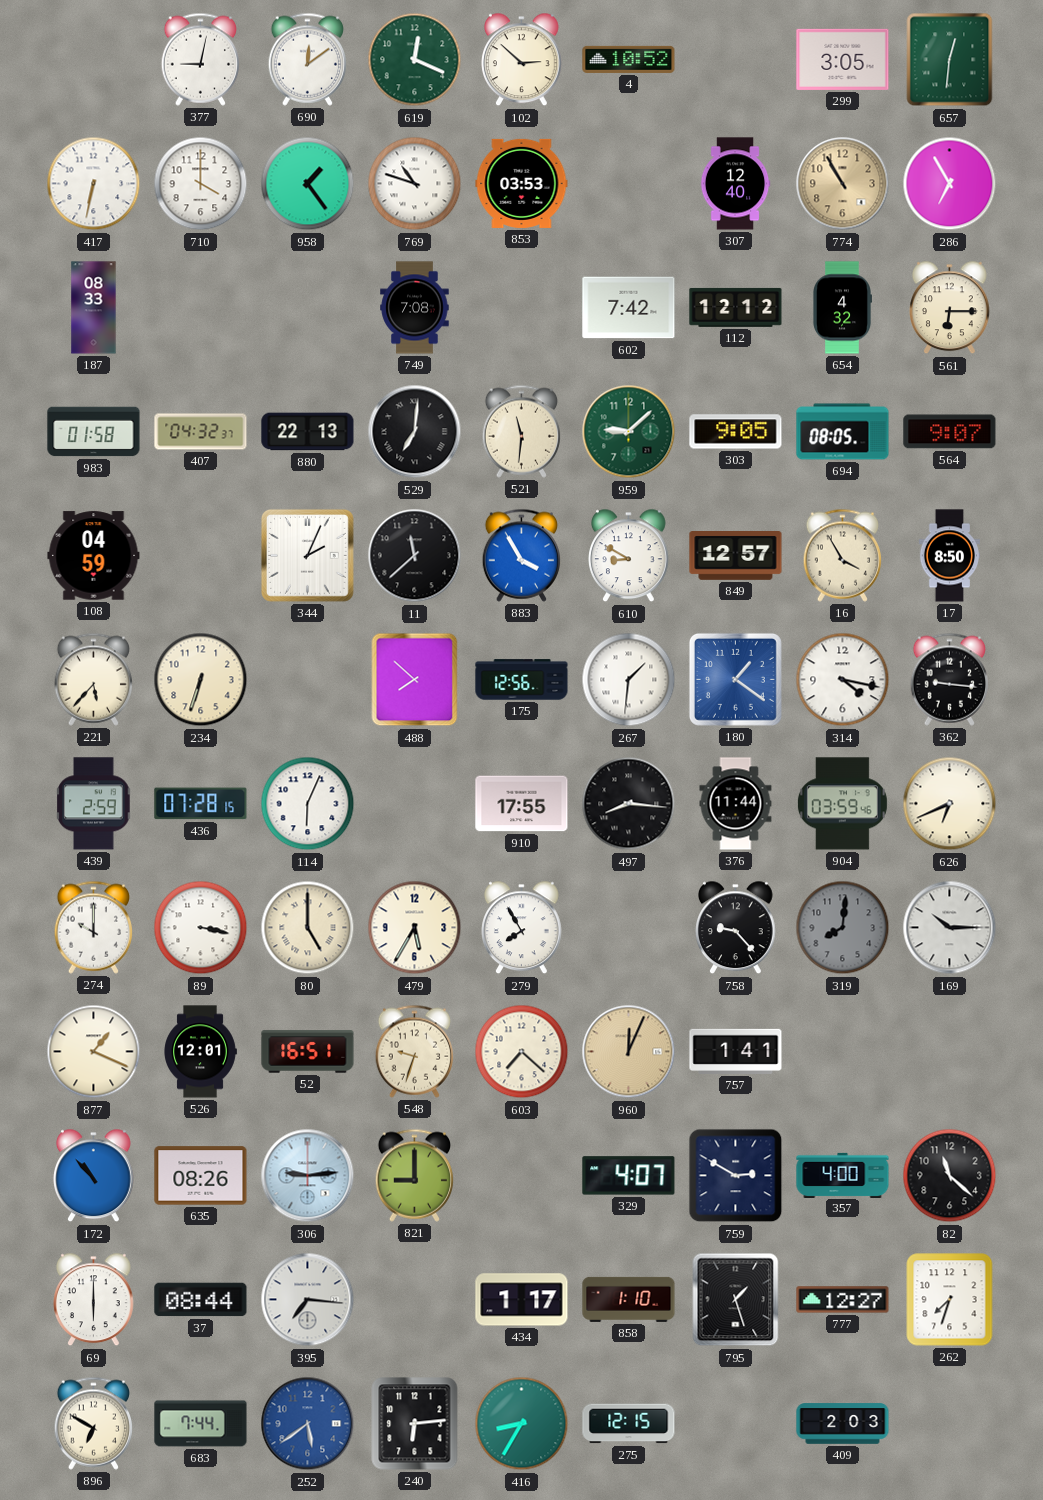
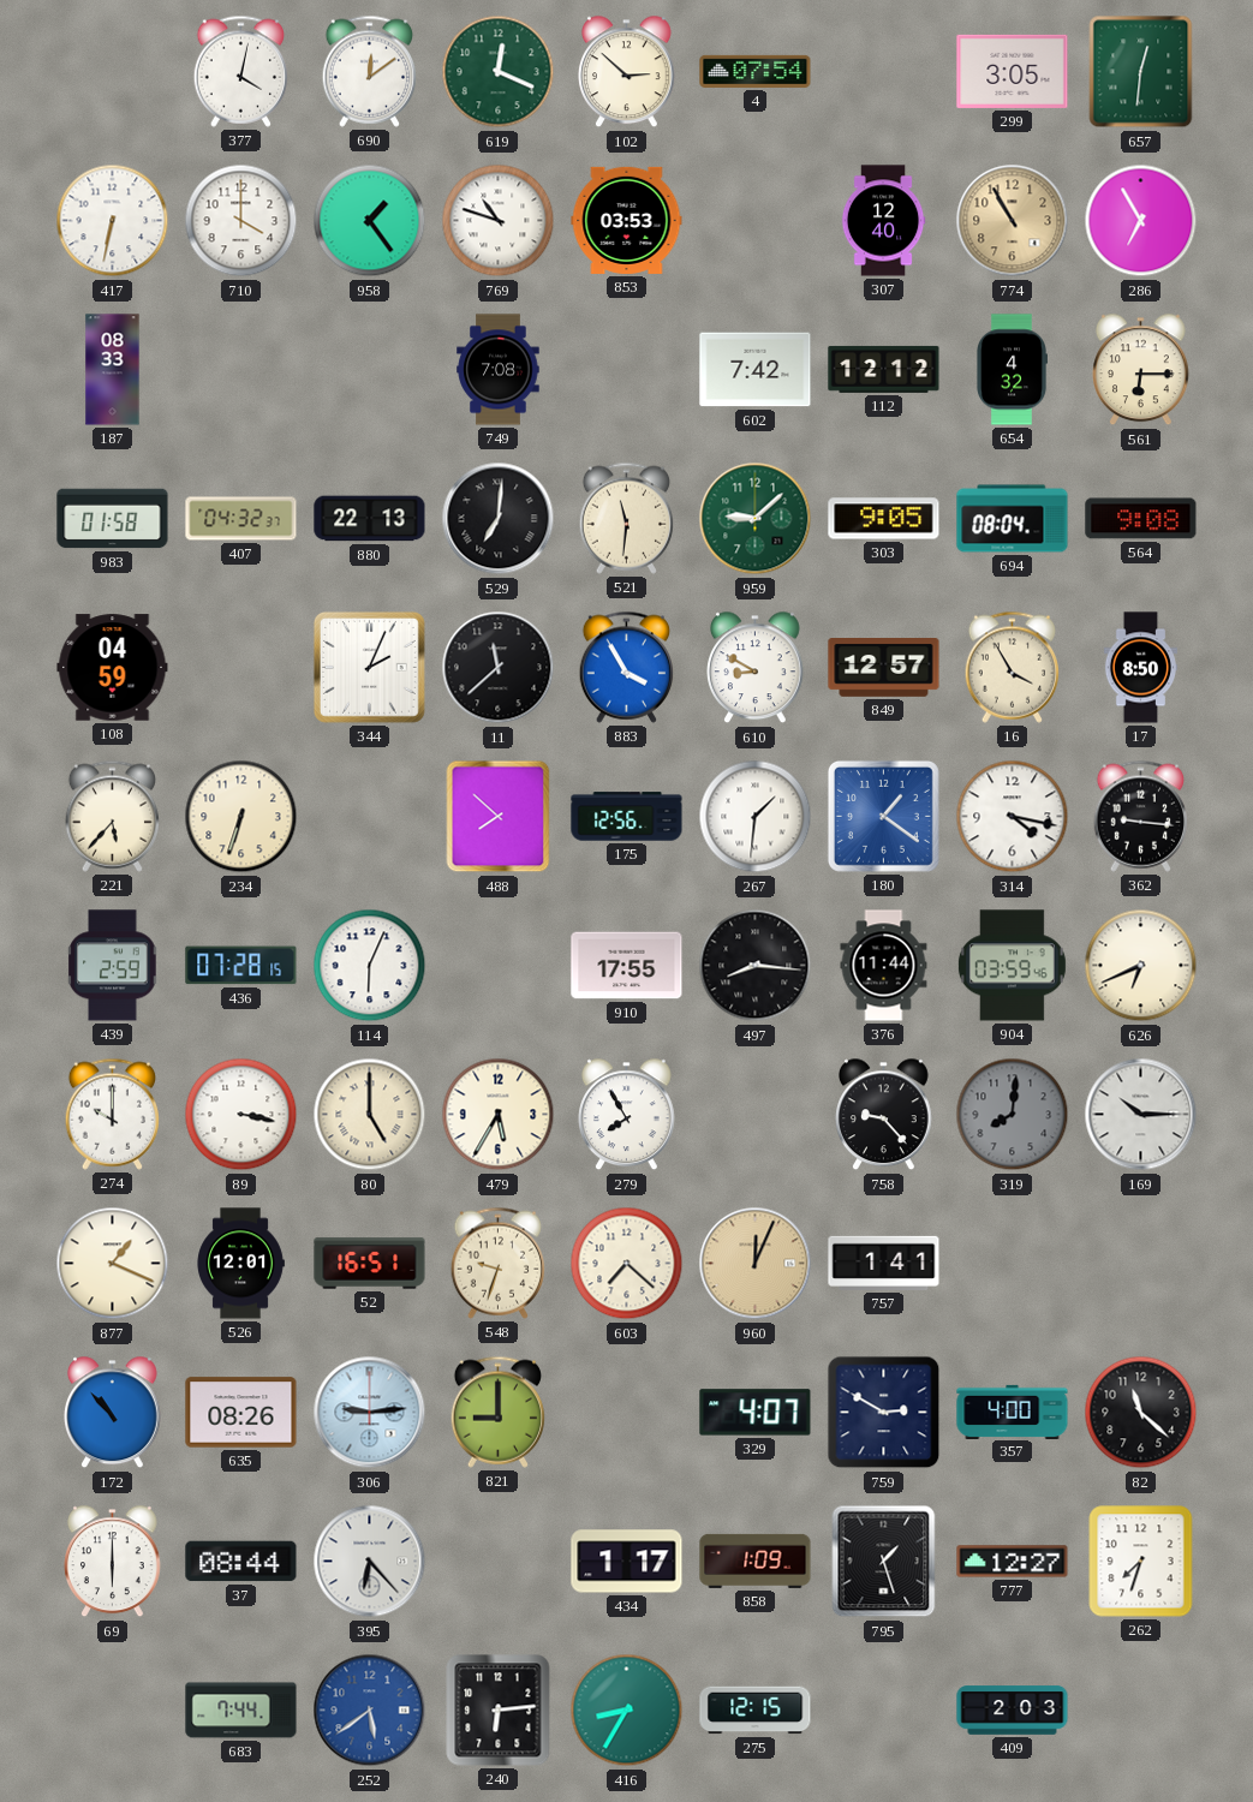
377: 9:02 -> 4:02 (240, 71)
4: 10:52 -> 07:54 (756, 71)
694: 08:05 -> 08:04 (1013, 519)
564: 9:07 -> 9:08 (1141, 519)
395: 7:16 -> 6:23 (370, 1562)
858: 1:10 -> 1:09 (756, 1561)
896: 6:50 -> none (93, 1423)
